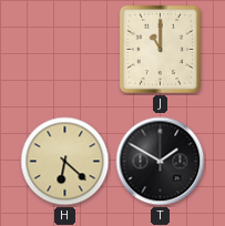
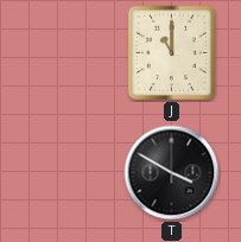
H: 6:22 -> none (65, 162)
T: 1:50 -> 3:50 (172, 173)
